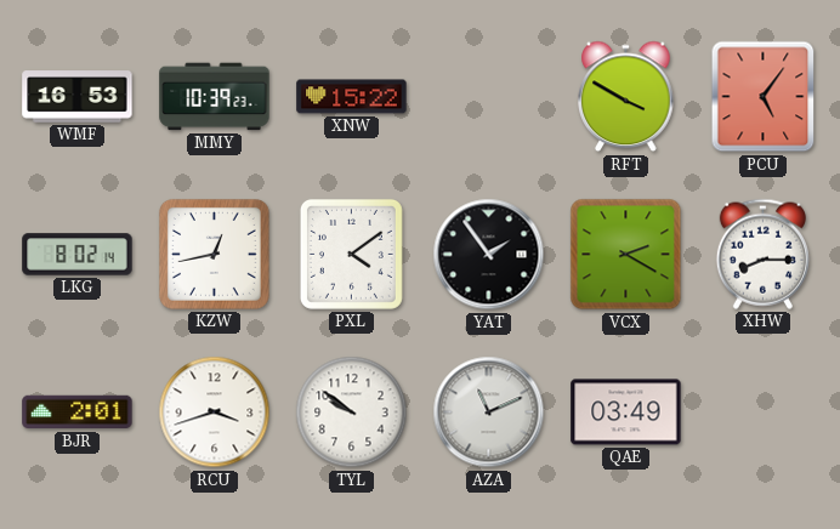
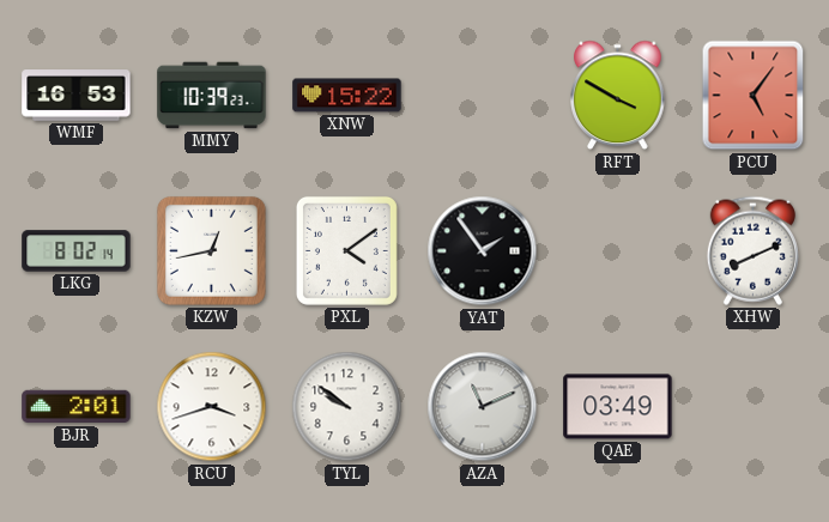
VCX: 2:20 -> none (626, 255)
XHW: 8:15 -> 8:11 (752, 250)
